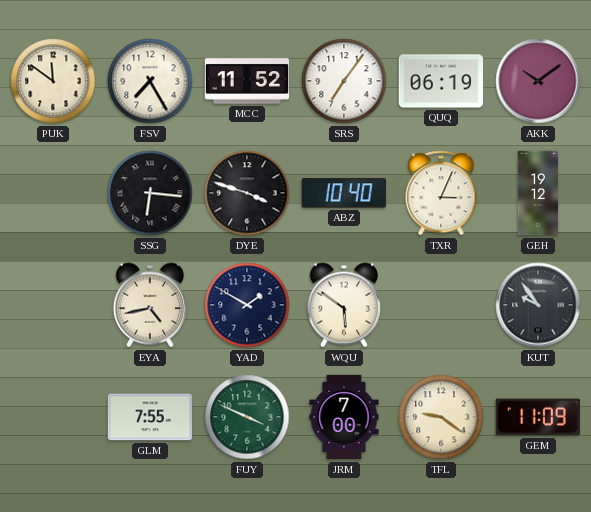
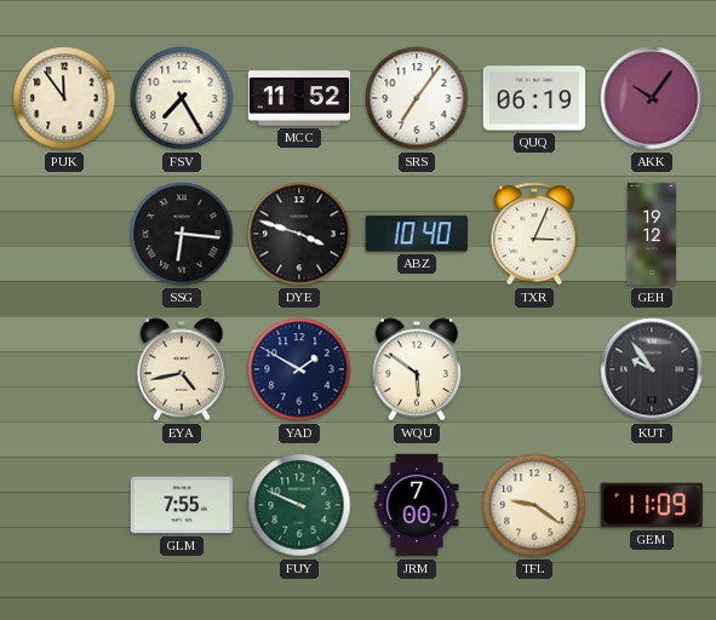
PUK: 11:51 -> 11:54 (64, 98)
AKK: 10:09 -> 10:06 (652, 98)
FUY: 3:49 -> 9:49 (299, 505)
